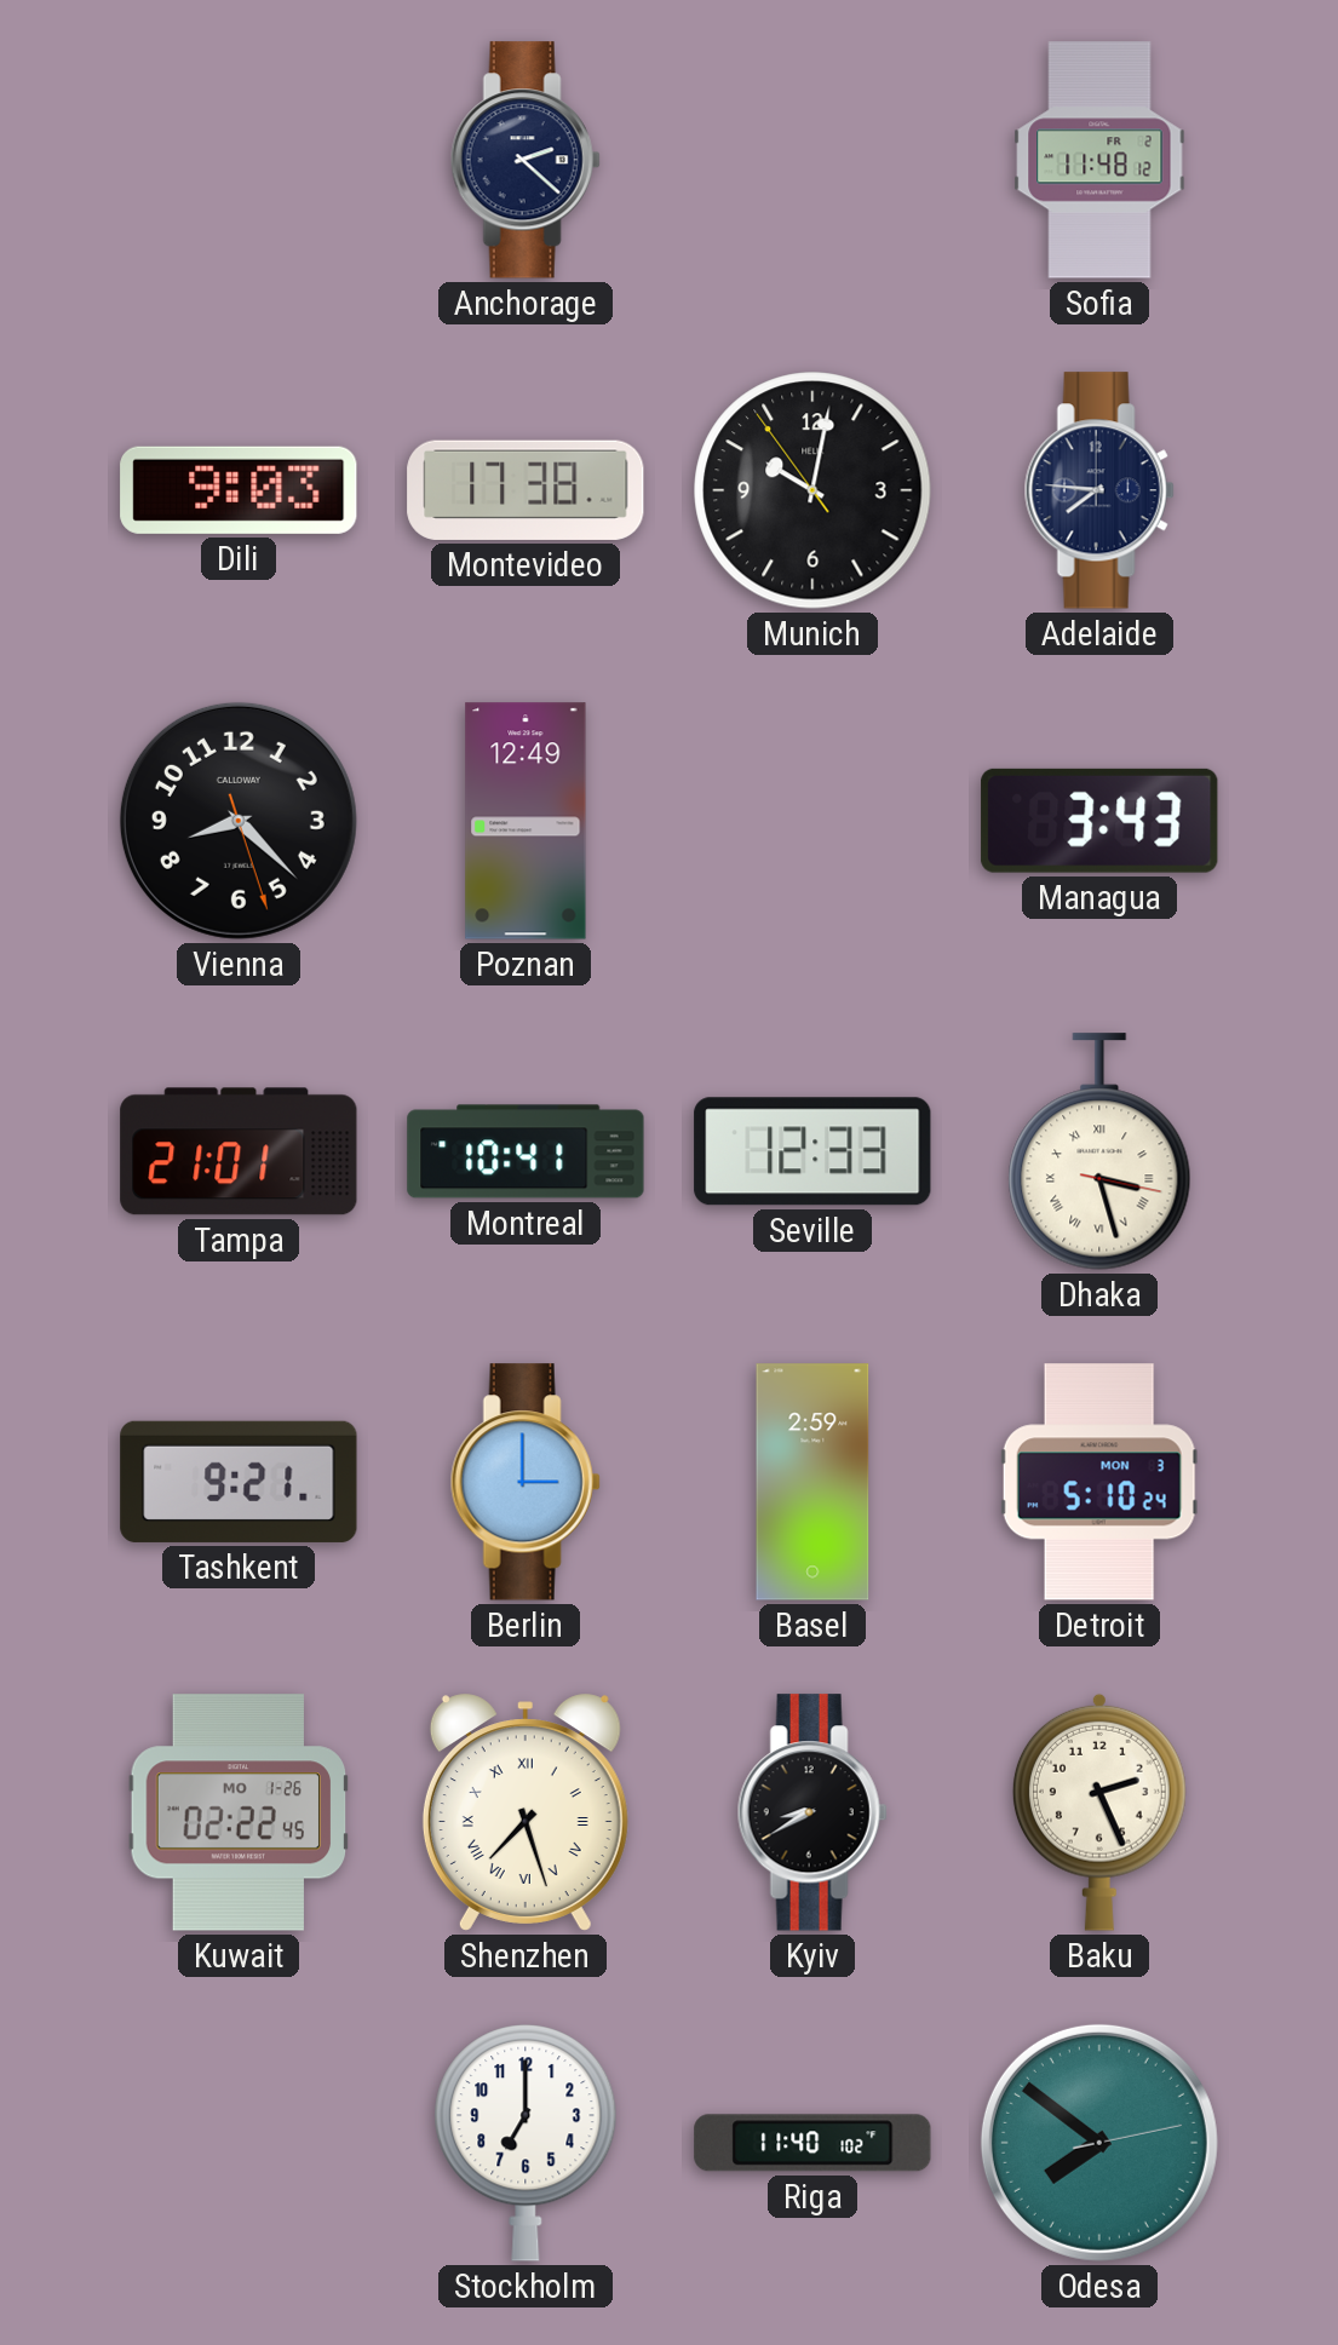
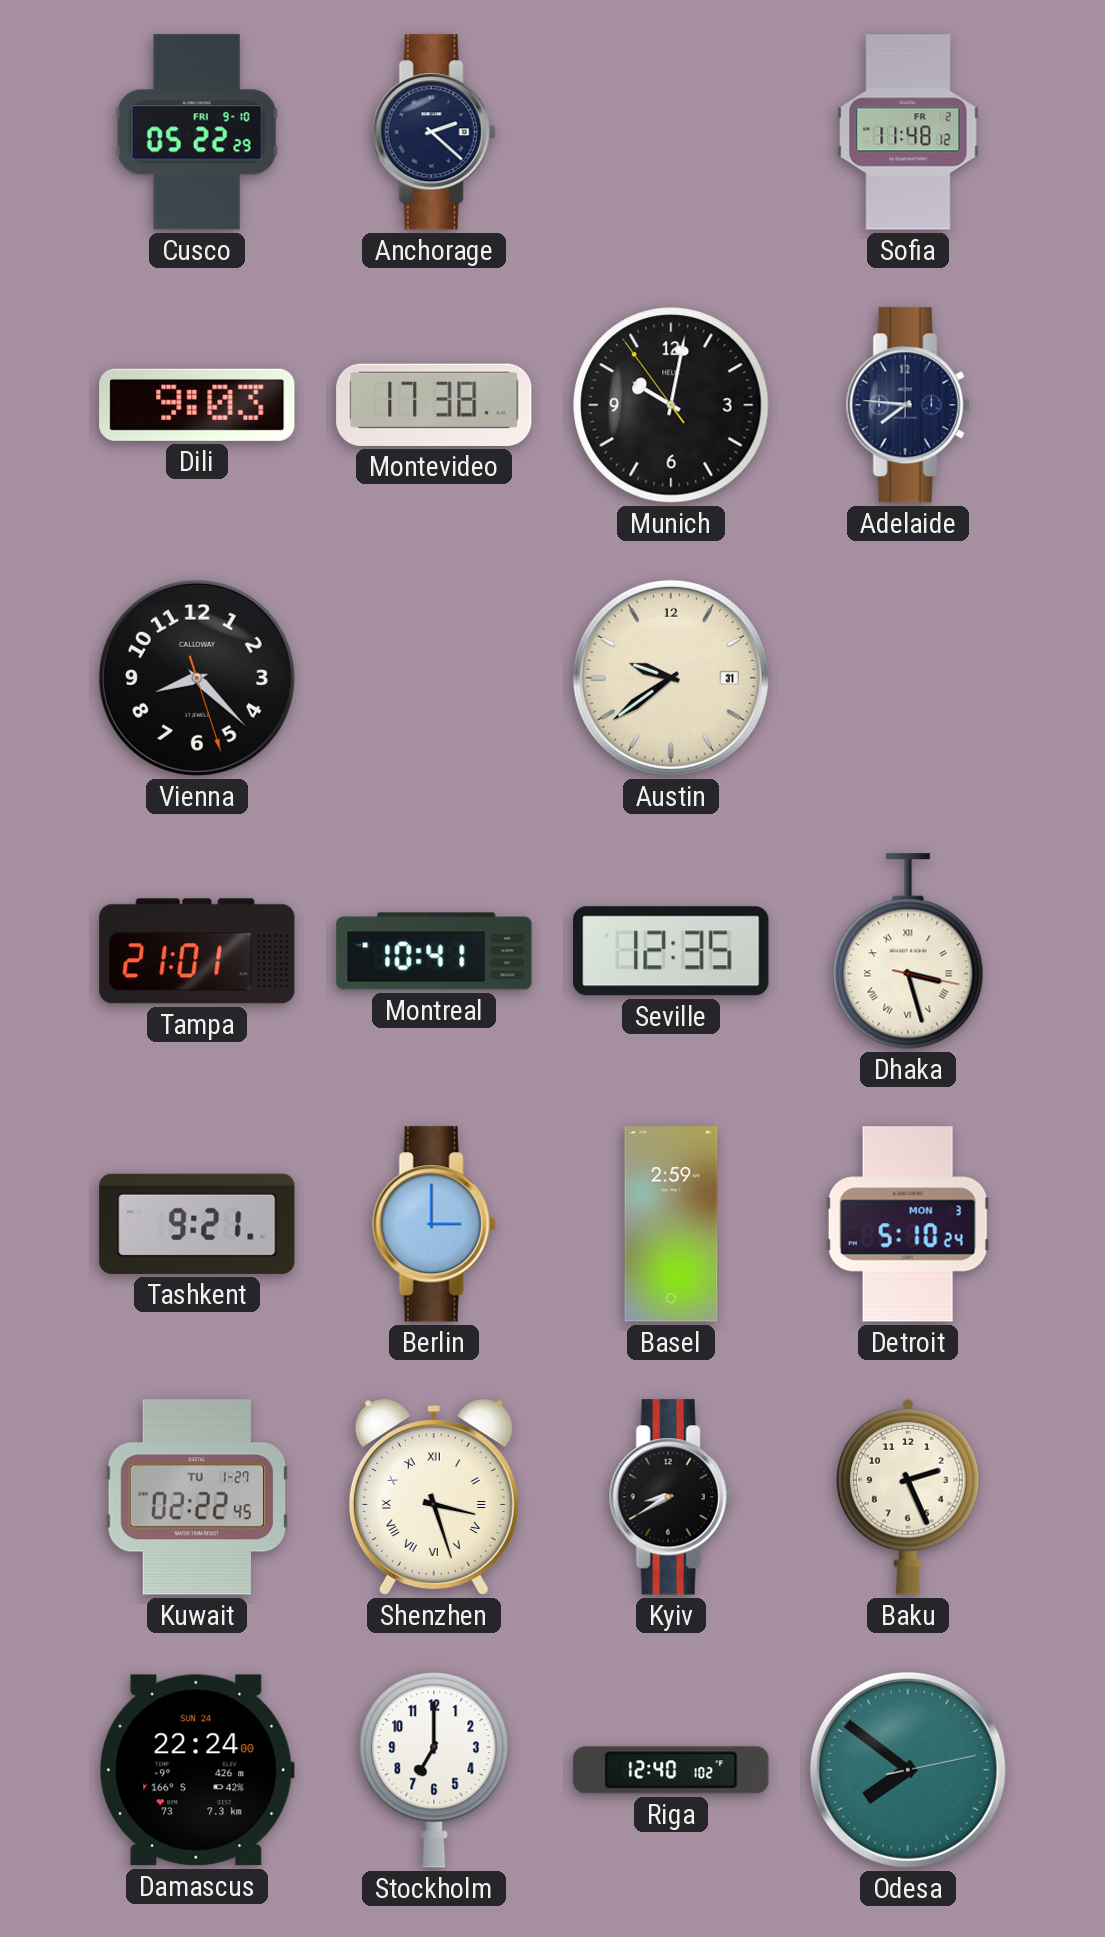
Cusco: none -> 05:22 (197, 132)
Poznan: 12:49 -> none (526, 821)
Austin: none -> 9:39 (671, 678)
Managua: 3:43 -> none (1099, 821)
Seville: 12:33 -> 12:35 (671, 951)
Kuwait date: MO 1-26 -> TU 1-27 (197, 1497)
Shenzhen: 7:27 -> 3:27 (434, 1497)
Damascus: none -> 22:24 (197, 1770)
Riga: 11:40 -> 12:40 (671, 1770)
